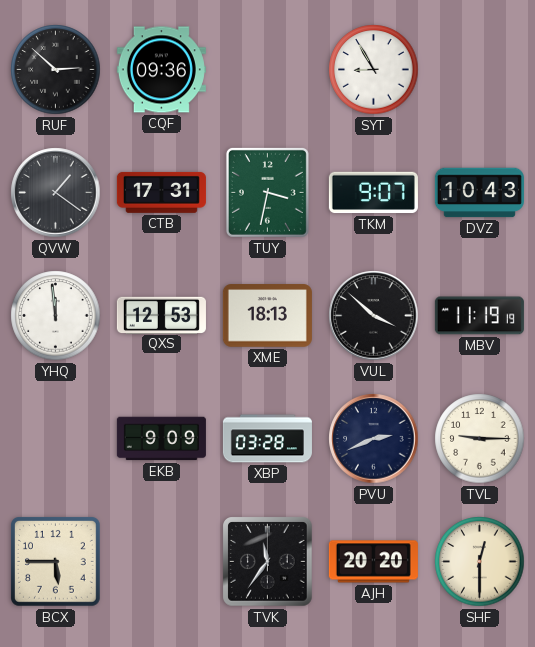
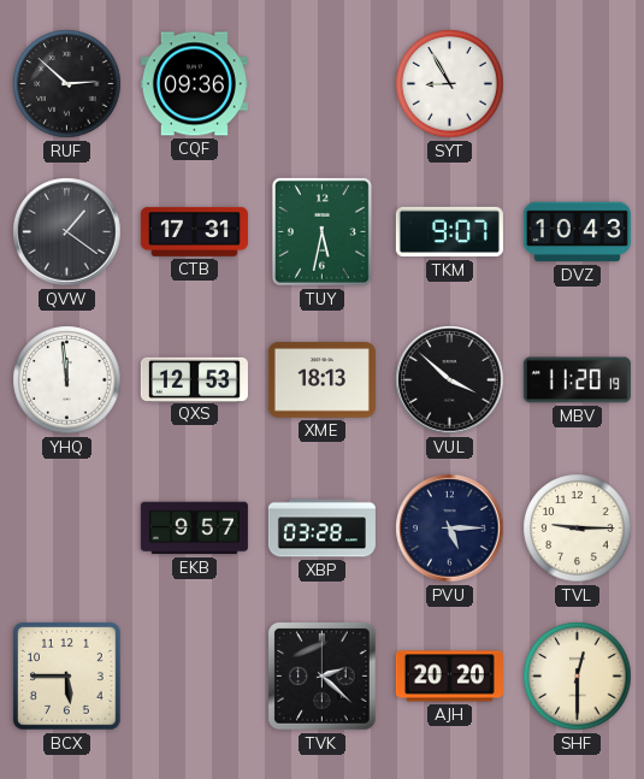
TUY: 3:32 -> 5:32 (321, 231)
MBV: 11:19 -> 11:20 (577, 380)
EKB: 9:09 -> 9:57 (194, 529)
PVU: 2:41 -> 5:15 (450, 529)
TVK: 11:36 -> 2:22 (323, 677)
